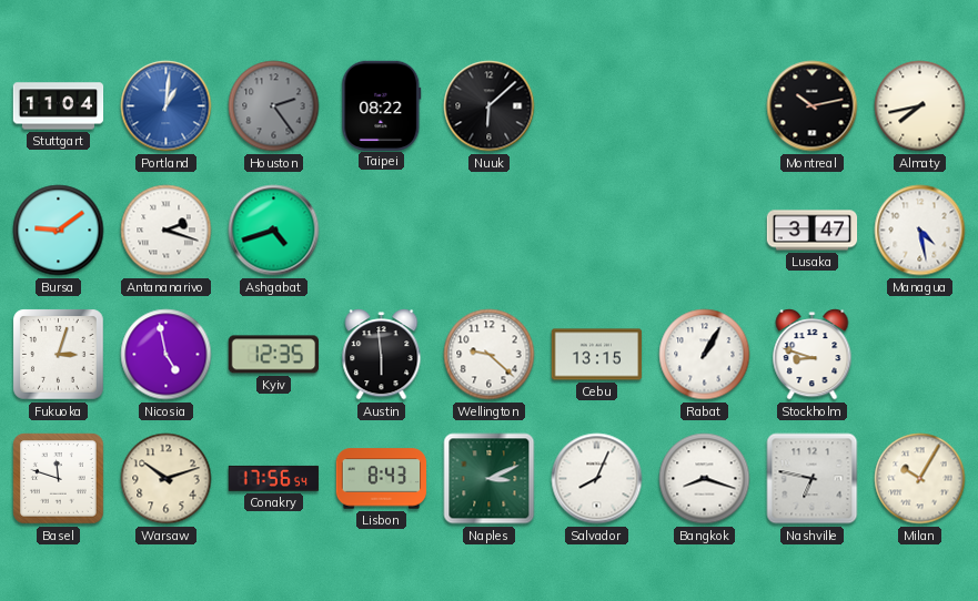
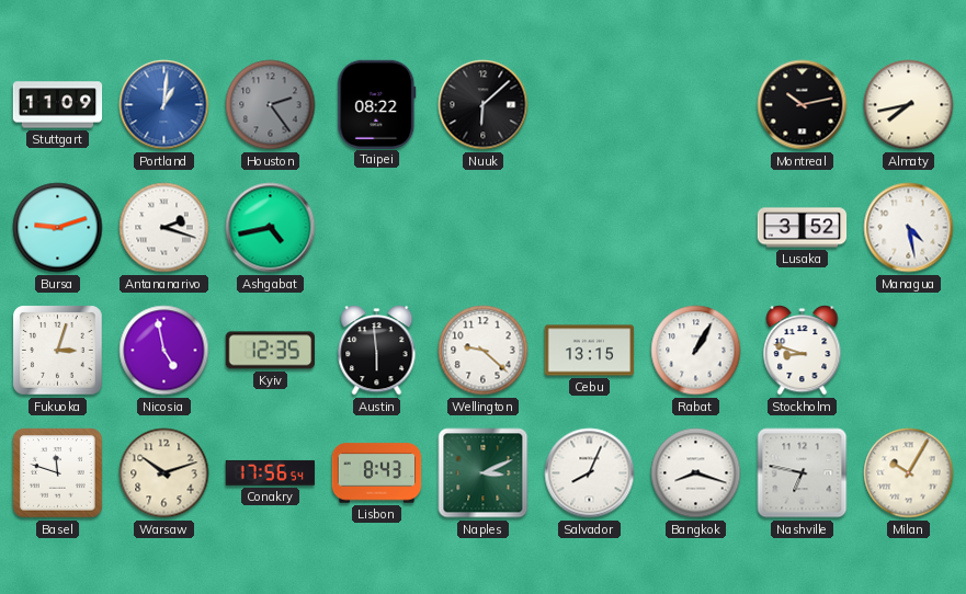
Stuttgart: 11:04 -> 11:09 (58, 105)
Bursa: 9:09 -> 9:12 (58, 228)
Ashgabat: 4:42 -> 4:43 (271, 228)
Lusaka: 3:47 -> 3:52 (803, 228)
